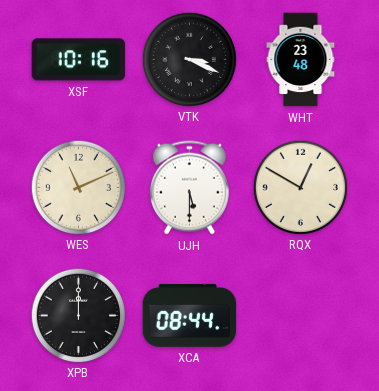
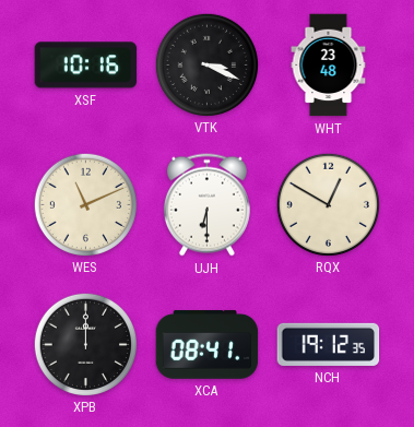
UJH: 5:30 -> 6:30 (206, 205)
XCA: 08:44 -> 08:41 (208, 345)
NCH: none -> 19:12 (329, 344)
